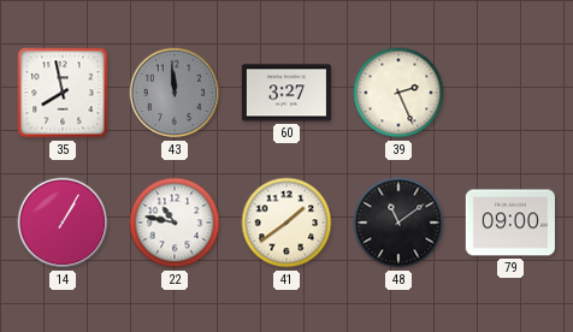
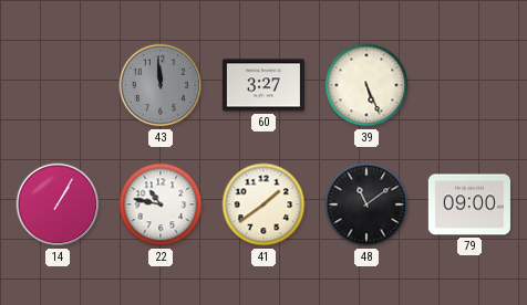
35: 7:58 -> none (63, 93)
39: 2:26 -> 5:26 (366, 85)
